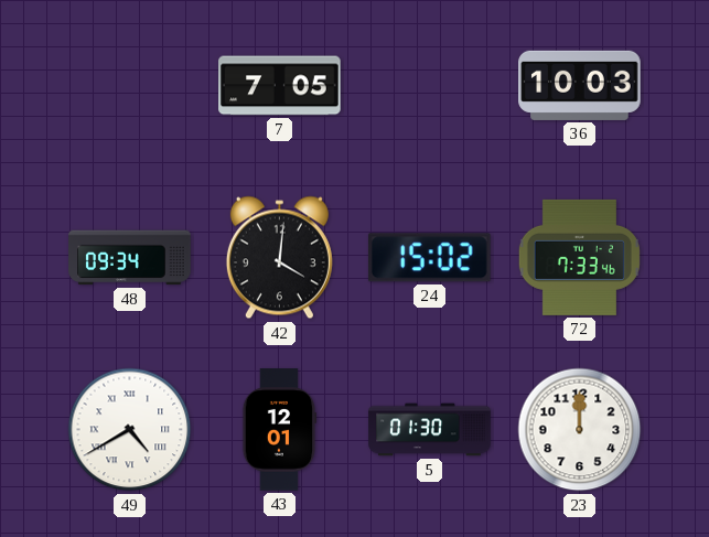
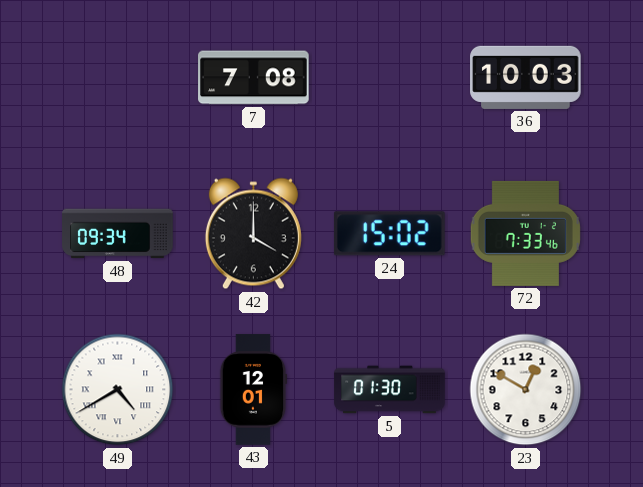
7: 7:05 -> 7:08 (254, 78)
42: 4:01 -> 4:00 (253, 234)
23: 12:00 -> 12:50 (526, 390)
